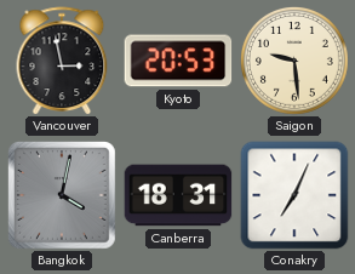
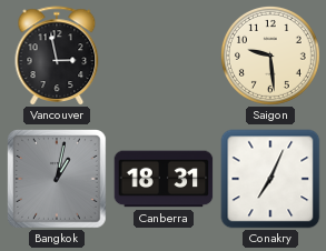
Kyoto: 20:53 -> none (178, 61)
Bangkok: 4:02 -> 1:02 (58, 180)
